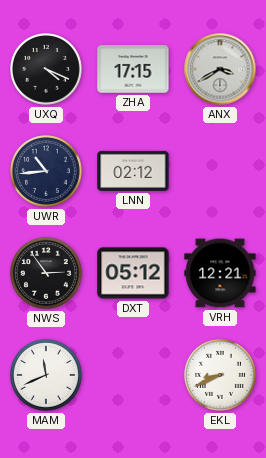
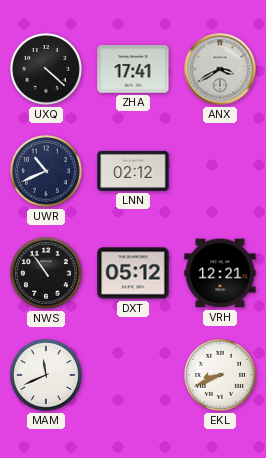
UXQ: 4:19 -> 4:22 (47, 70)
ZHA: 17:15 -> 17:41 (133, 69)
UWR: 10:44 -> 10:41 (47, 172)
NWS: 2:54 -> 10:54 (47, 274)
